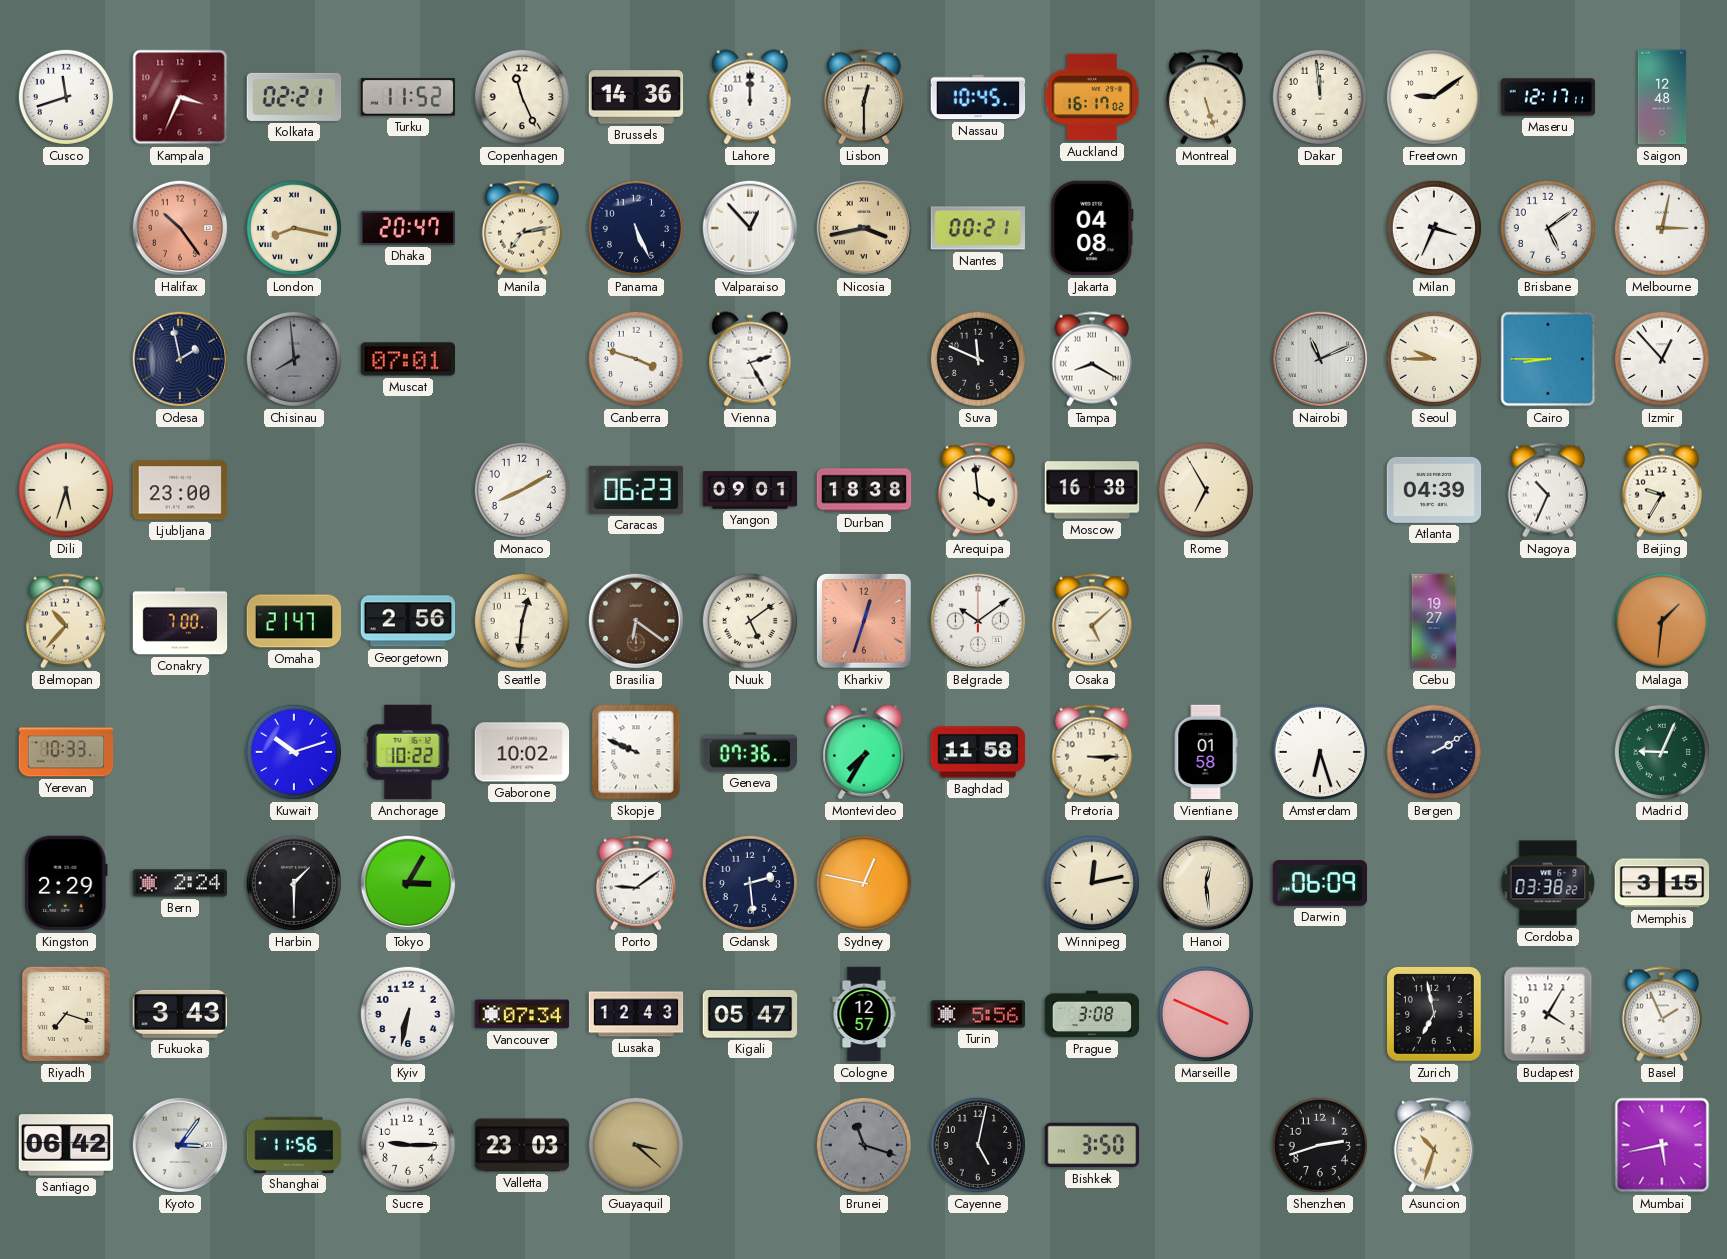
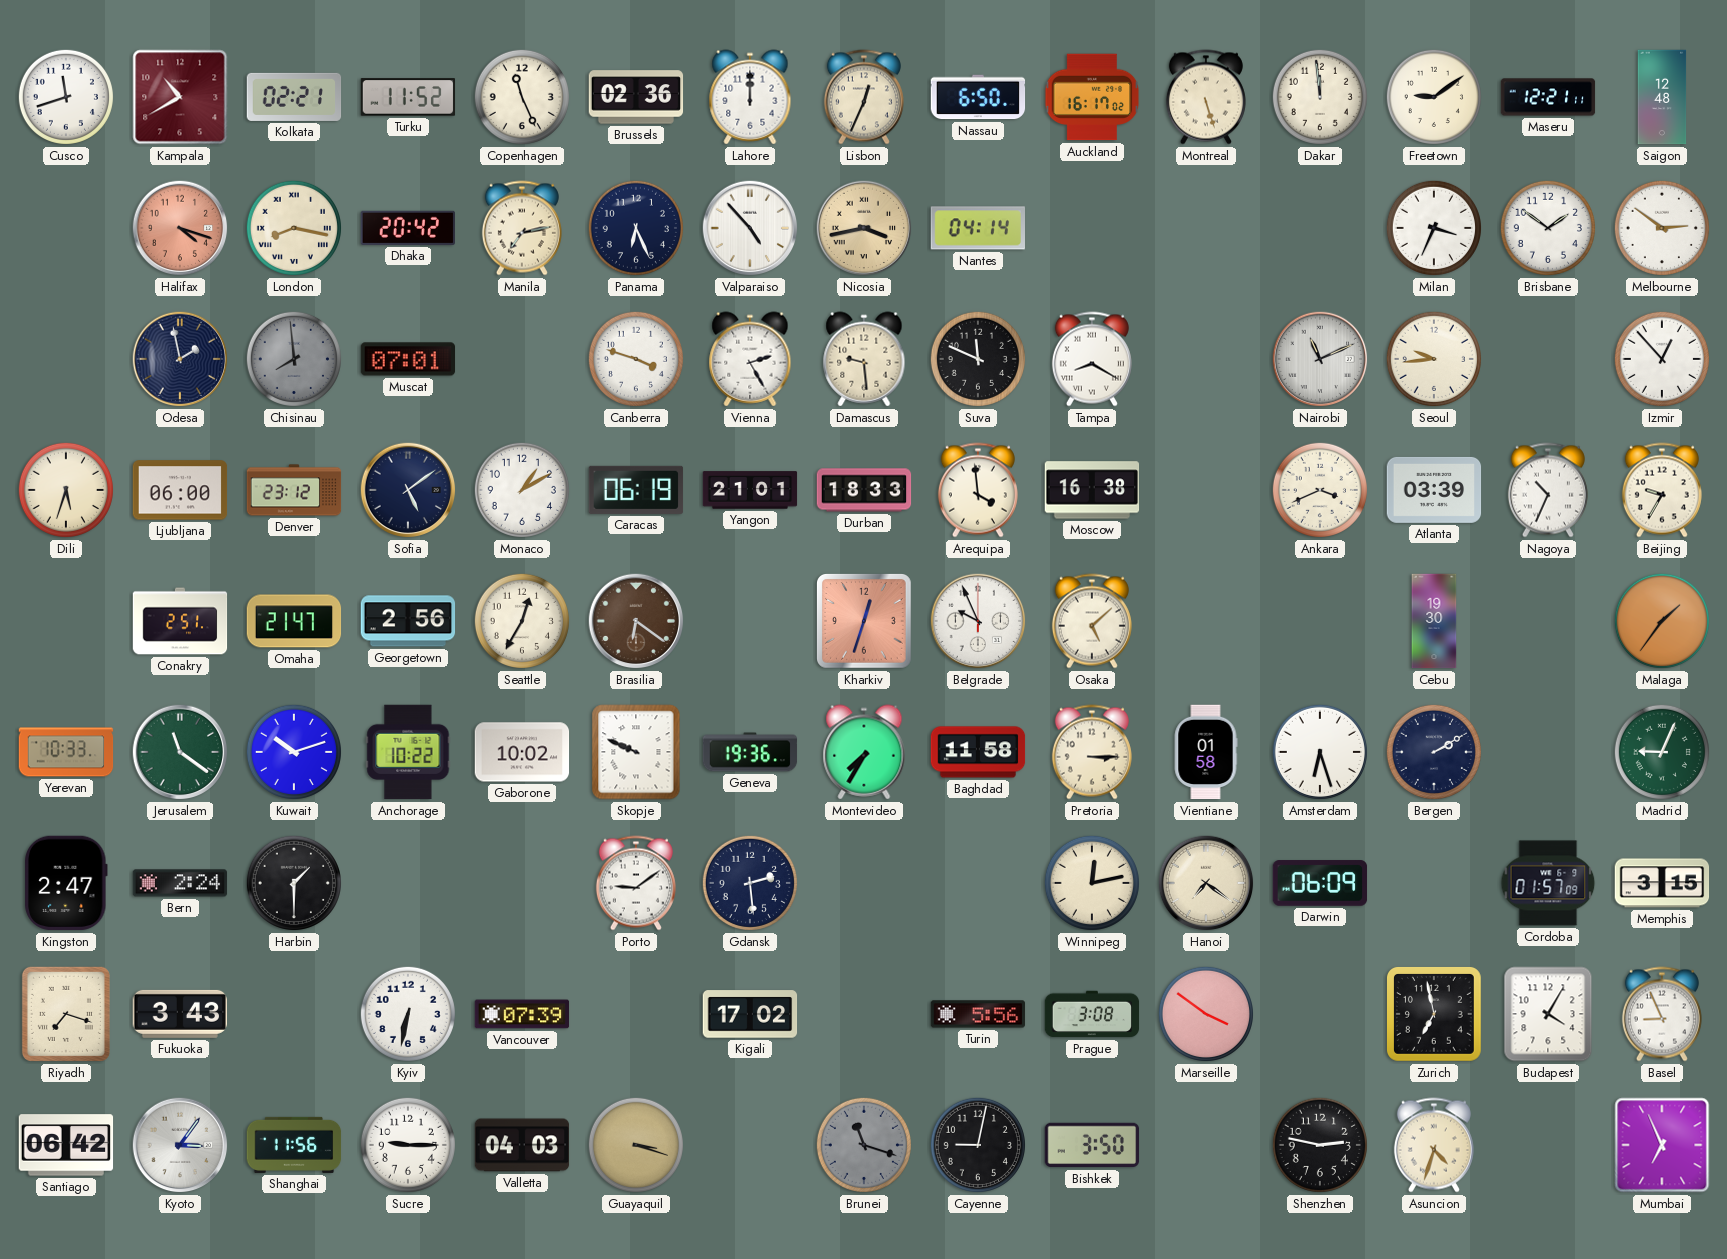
Kampala: 3:34 -> 10:40 (180, 97)
Brussels: 14:36 -> 02:36 (636, 97)
Lisbon: 12:30 -> 12:34 (864, 97)
Nassau: 10:45 -> 6:50 (978, 97)
Maseru: 12:17 -> 12:21 (1548, 97)
Halifax: 10:24 -> 4:18 (180, 228)
Dhaka: 20:47 -> 20:42 (407, 228)
Panama: 5:26 -> 6:26 (636, 228)
Valparaiso: 12:53 -> 4:53 (750, 228)
Nantes: 00:21 -> 04:14 (977, 228)
Jakarta: 04:08 -> none (1092, 228)
Brisbane: 5:09 -> 1:51 (1548, 228)
Melbourne: 3:02 -> 2:51 (1662, 228)
Damascus: none -> 9:29 (864, 359)
Seoul: 9:45 -> 9:44 (1434, 359)
Cairo: 8:45 -> none (1548, 359)
Ljubljana: 23:00 -> 06:00 (180, 490)
Denver: none -> 23:12 (294, 490)
Sofia: none -> 5:09 (408, 490)
Monaco: 8:10 -> 1:10 (522, 490)
Caracas: 06:23 -> 06:19 (636, 490)
Yangon: 09:01 -> 21:01 (750, 490)
Durban: 18:38 -> 18:33 (864, 490)
Rome: 6:55 -> none (1206, 490)
Ankara: none -> 3:41 (1320, 490)
Atlanta: 04:39 -> 03:39 (1434, 490)
Belmopan: 10:37 -> none (66, 621)
Conakry: 7:00 -> 2:51 (180, 621)
Seattle: 12:31 -> 12:35 (522, 621)
Nuuk: 5:09 -> none (750, 621)
Belgrade: 10:09 -> 9:56 (978, 621)
Cebu: 19:27 -> 19:30 (1434, 621)
Malaga: 1:31 -> 1:36 (1662, 621)
Jerusalem: none -> 11:21 (180, 752)
Geneva: 07:36 -> 19:36 (750, 752)
Kingston: 2:29 -> 2:47 (67, 883)
Tokyo: 3:05 -> none (408, 883)
Sydney: 12:47 -> none (864, 883)
Hanoi: 12:29 -> 7:21 (1206, 883)
Cordoba: 03:38 -> 01:57 (1548, 883)
Vancouver: 07:34 -> 07:39 (522, 1014)
Lusaka: 12:43 -> none (636, 1014)
Kigali: 05:47 -> 17:02 (750, 1014)
Cologne: 12:57 -> none (864, 1014)
Marseille: 3:49 -> 3:51 (1206, 1014)
Basel: 1:56 -> 8:56 (1662, 1014)
Valletta: 23:03 -> 04:03 (522, 1145)
Guayaquil: 3:22 -> 3:18 (636, 1145)
Cayenne: 5:02 -> 9:02 (978, 1145)
Shenzhen: 2:42 -> 2:47 (1320, 1145)
Asuncion: 10:33 -> 4:33 (1434, 1145)
Mumbai: 5:43 -> 6:56 (1662, 1145)
